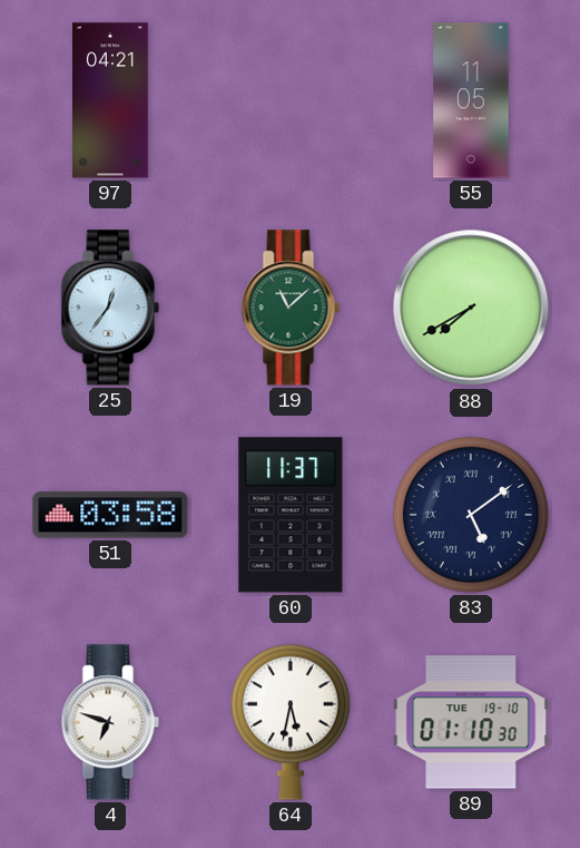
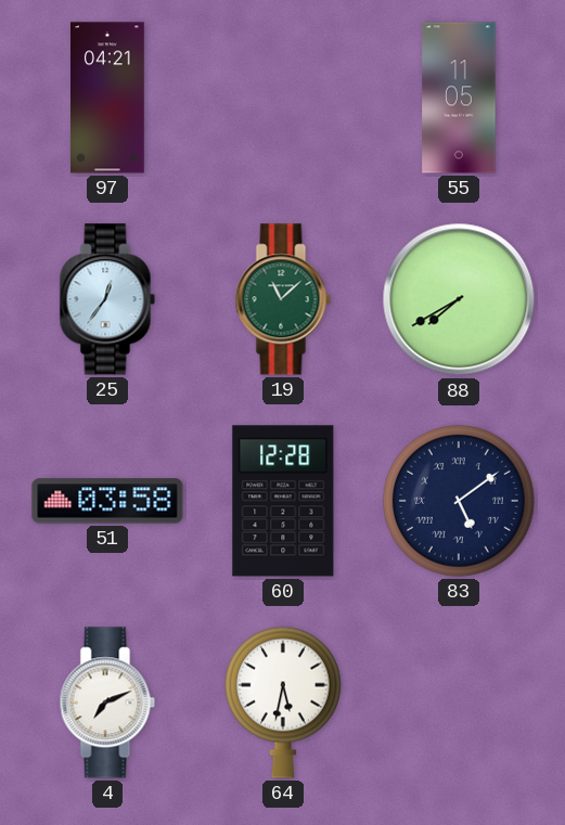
60: 11:37 -> 12:28 (283, 501)
4: 6:48 -> 7:11 (107, 702)
89: 01:10 -> none (471, 722)
